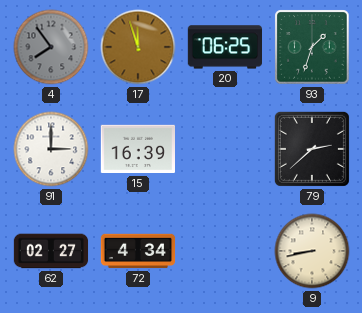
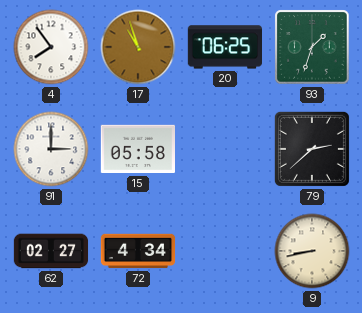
4 dial: grey -> white (51, 47)
17: 11:57 -> 10:57 (138, 47)
15: 16:39 -> 05:58 (137, 149)
